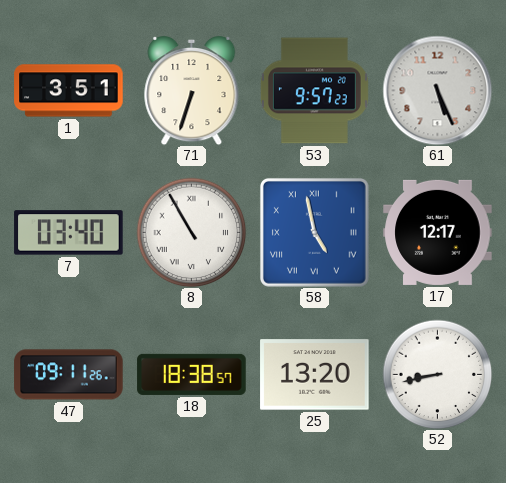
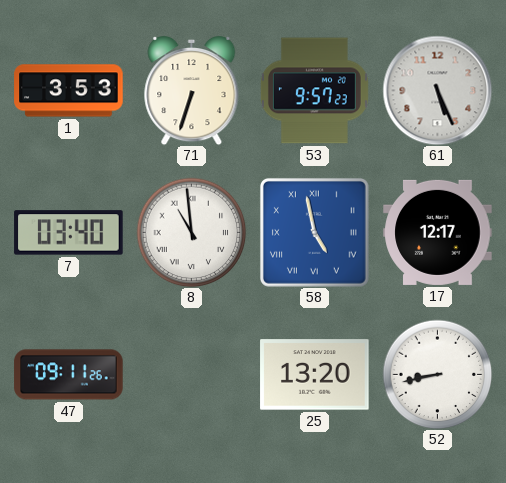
1: 3:51 -> 3:53 (69, 91)
8: 10:55 -> 10:59 (191, 232)
18: 18:38 -> none (192, 374)
